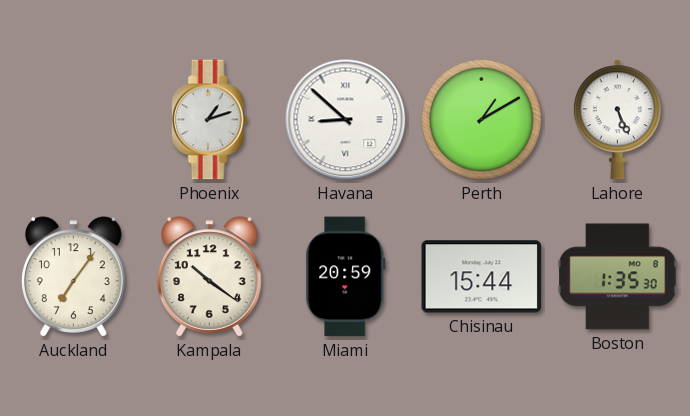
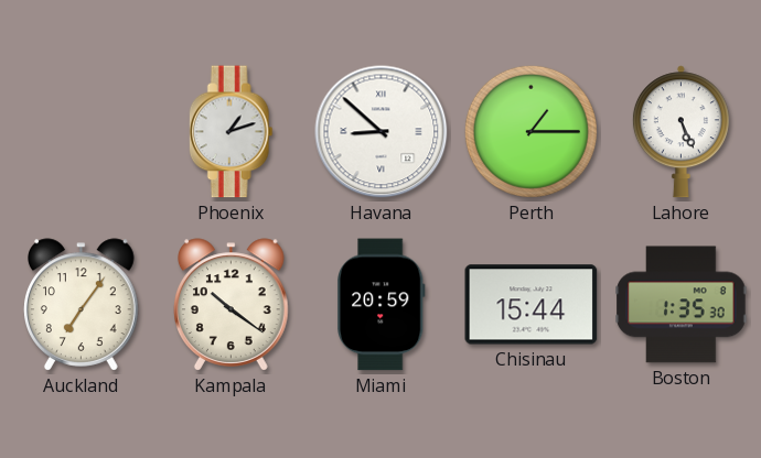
Perth: 1:10 -> 1:15 (530, 131)
